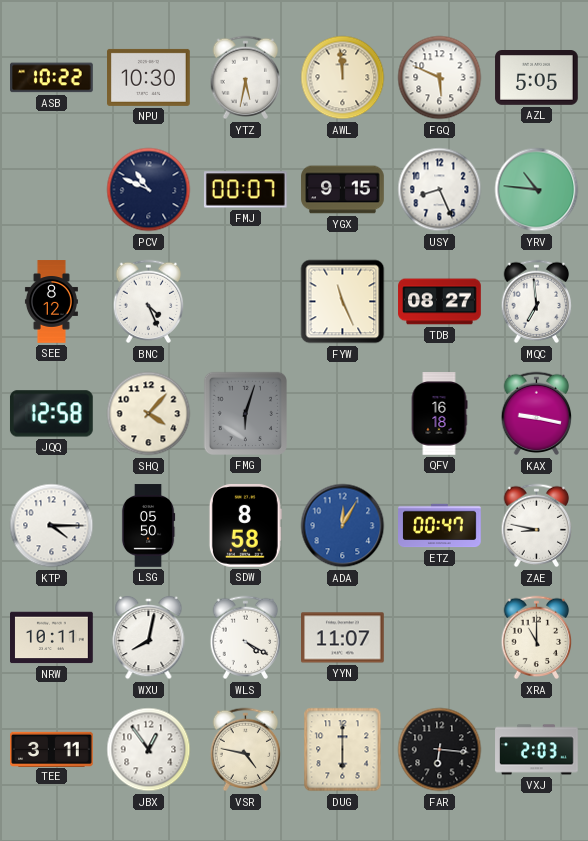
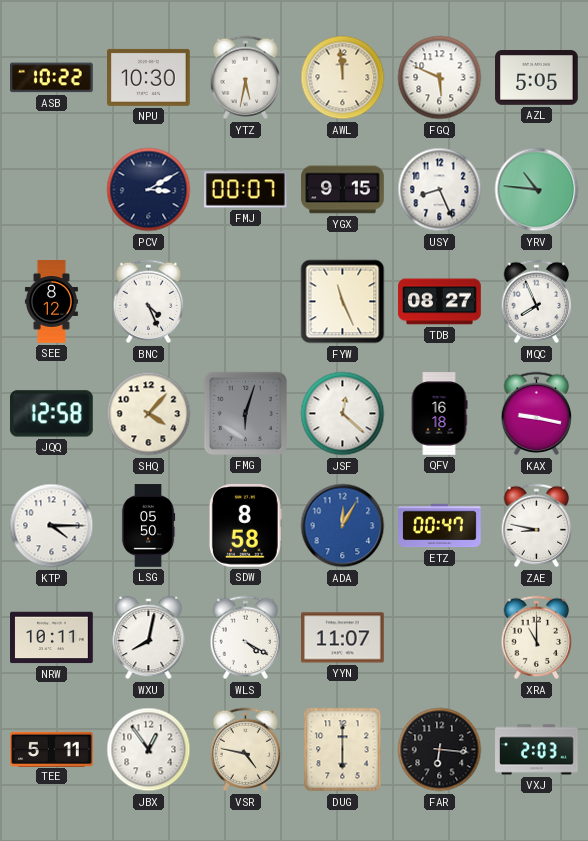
PCV: 10:49 -> 3:10 (149, 190)
MQC: 6:59 -> 7:56 (537, 302)
JSF: none -> 12:22 (343, 414)
TEE: 3:11 -> 5:11 (52, 749)
